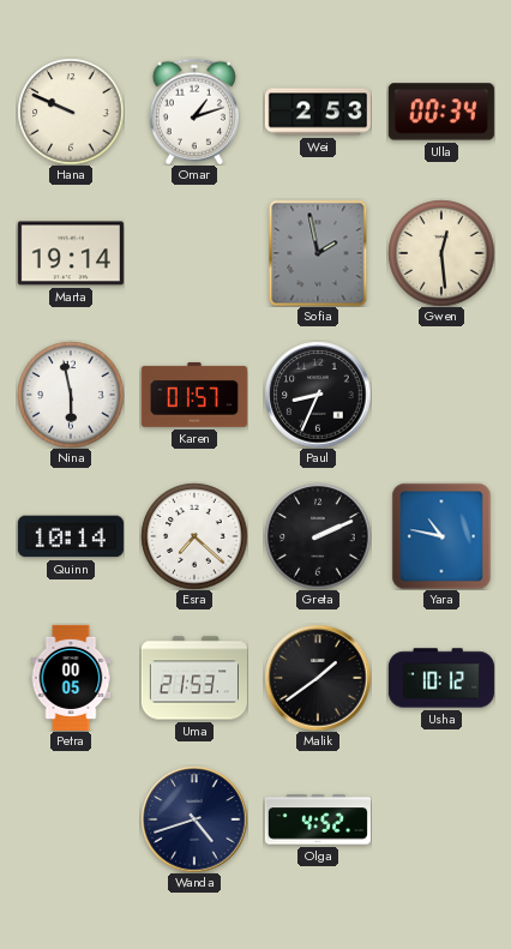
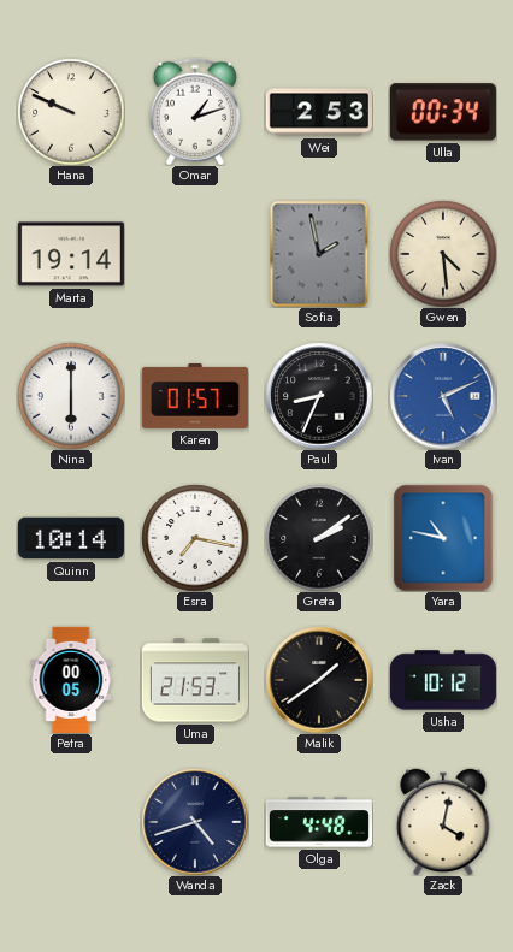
Gwen: 12:29 -> 4:29 (443, 254)
Nina: 5:58 -> 6:00 (71, 396)
Ivan: none -> 5:11 (443, 396)
Esra: 7:22 -> 7:17 (195, 538)
Greta: 2:11 -> 2:09 (319, 538)
Olga: 4:52 -> 4:48 (319, 822)
Zack: none -> 4:02 (443, 822)
